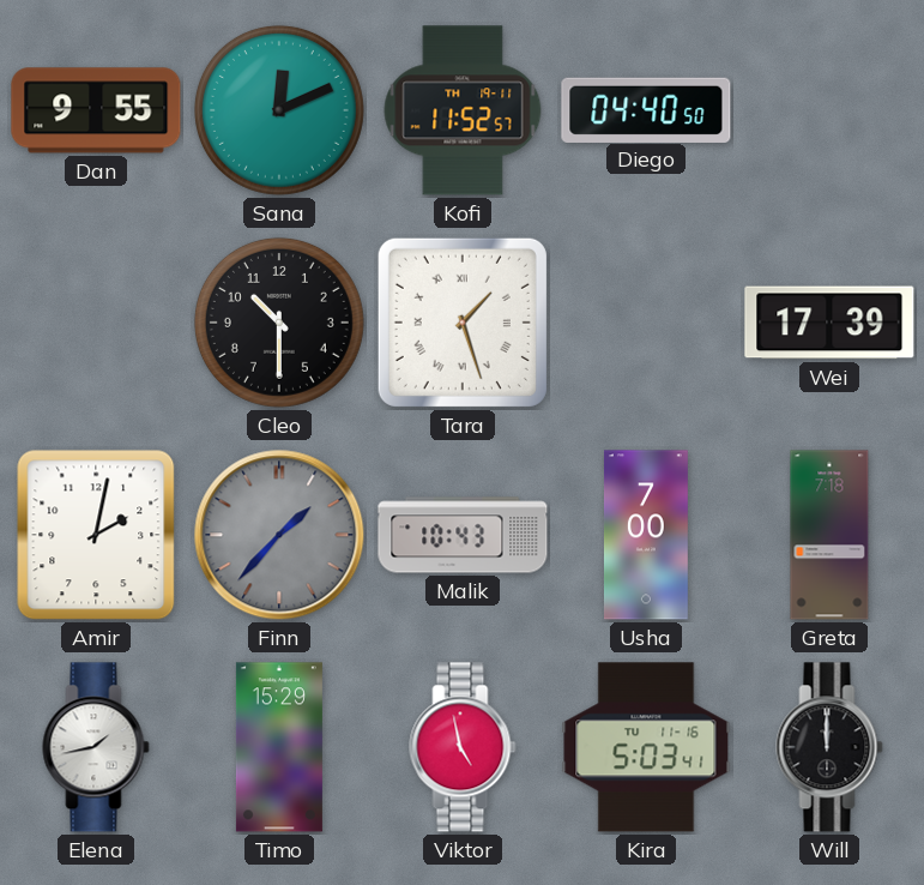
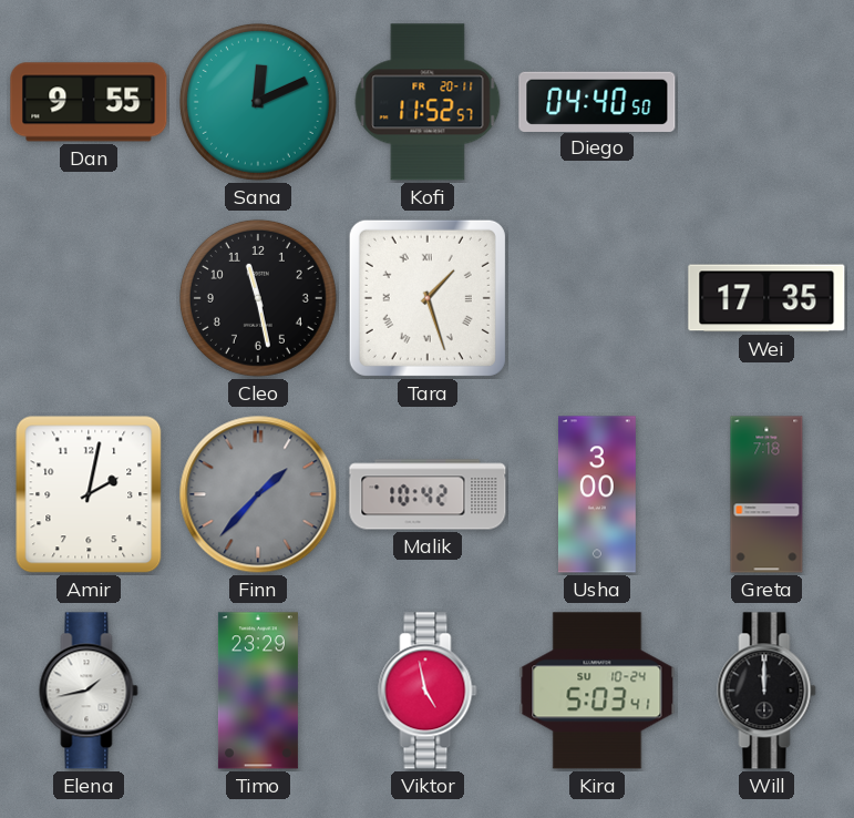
Kofi date: TH 19-11 -> FR 20-11 (428, 102)
Cleo: 10:30 -> 11:28 (258, 298)
Wei: 17:39 -> 17:35 (766, 298)
Malik: 10:43 -> 10:42 (428, 494)
Usha: 7:00 -> 3:00 (597, 494)
Timo: 15:29 -> 23:29 (258, 691)
Kira date: TU 11-16 -> SU 10-24 (597, 691)
